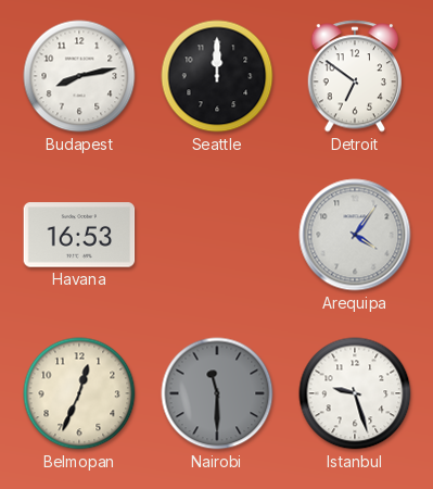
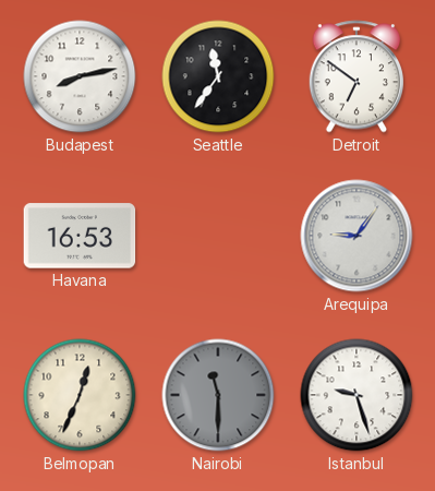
Seattle: 12:00 -> 11:36 (218, 76)
Arequipa: 4:06 -> 9:06 (357, 236)
